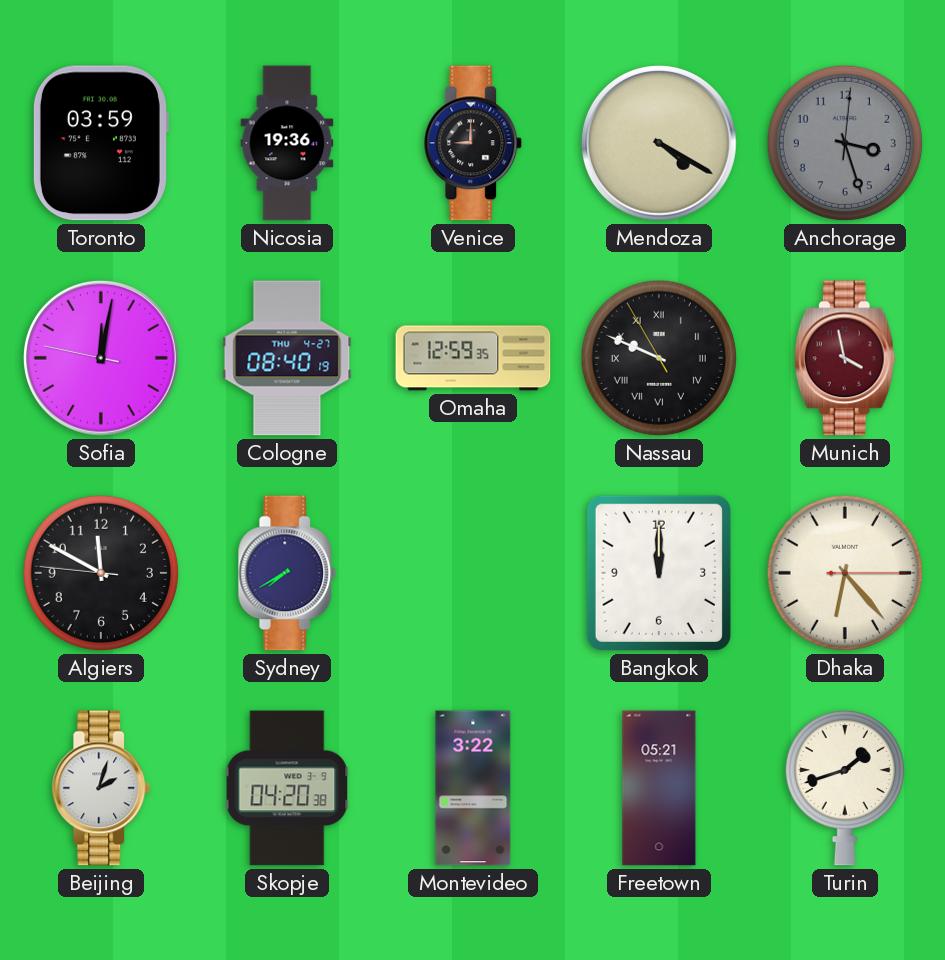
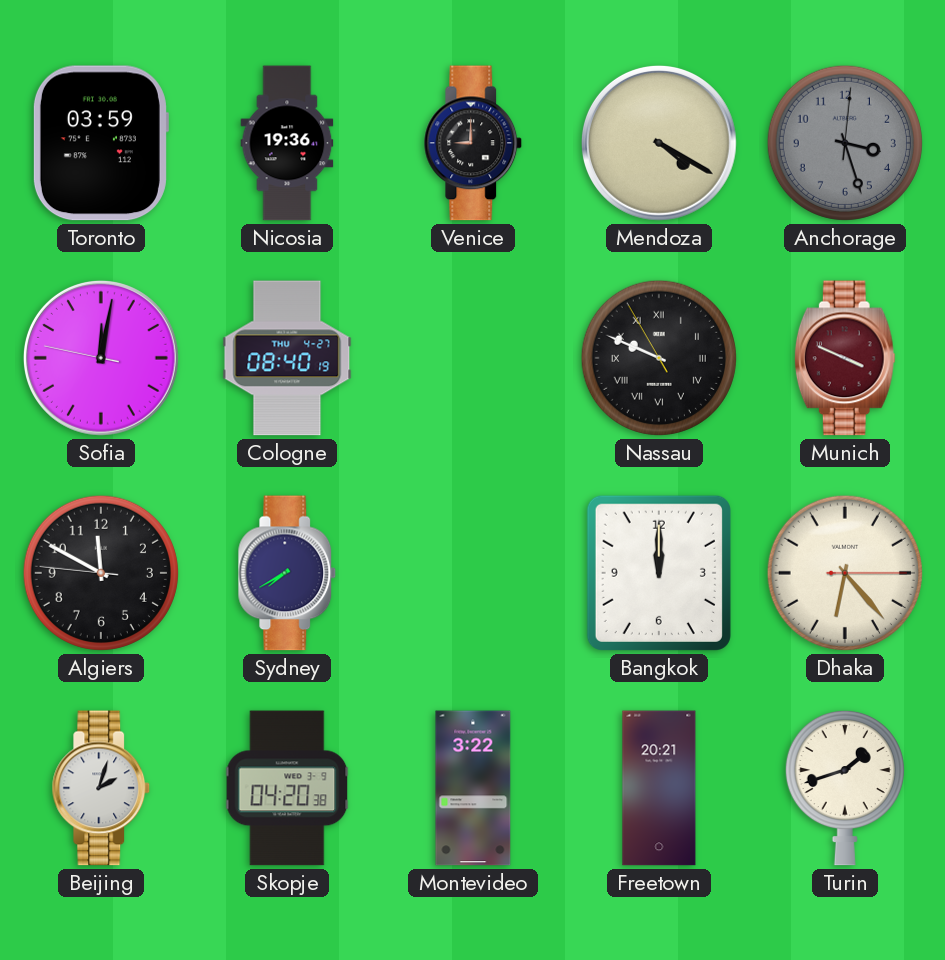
Omaha: 12:59 -> none (473, 358)
Munich: 3:58 -> 3:49 (845, 358)
Freetown: 05:21 -> 20:21 (659, 788)
